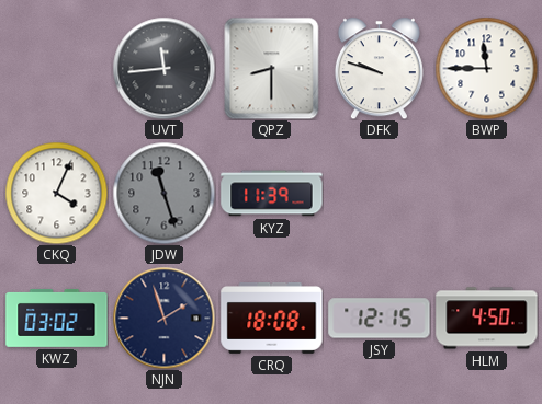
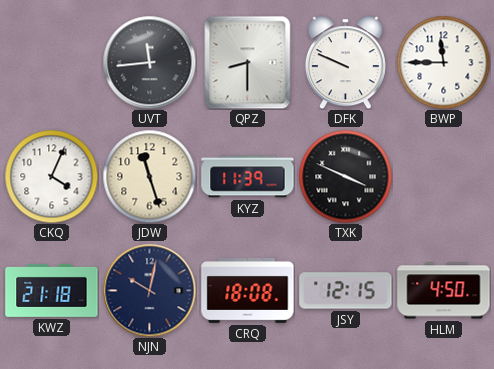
DFK: 9:48 -> 9:49 (345, 62)
JDW dial: grey -> cream (149, 176)
TXK: none -> 3:49 (345, 176)
KWZ: 03:02 -> 21:18 (52, 290)
NJN: 1:57 -> 10:02 (149, 290)
